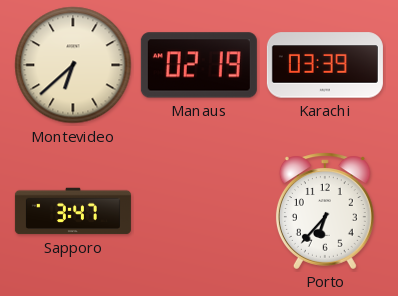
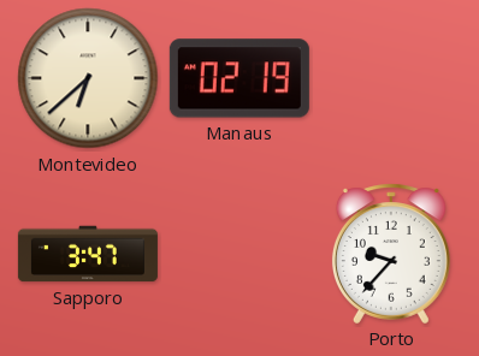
Karachi: 03:39 -> none (325, 65)
Porto: 6:37 -> 9:37 (391, 254)
